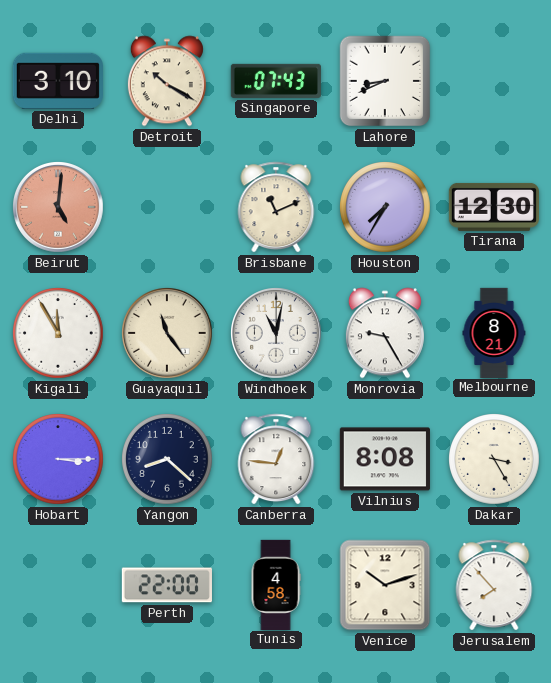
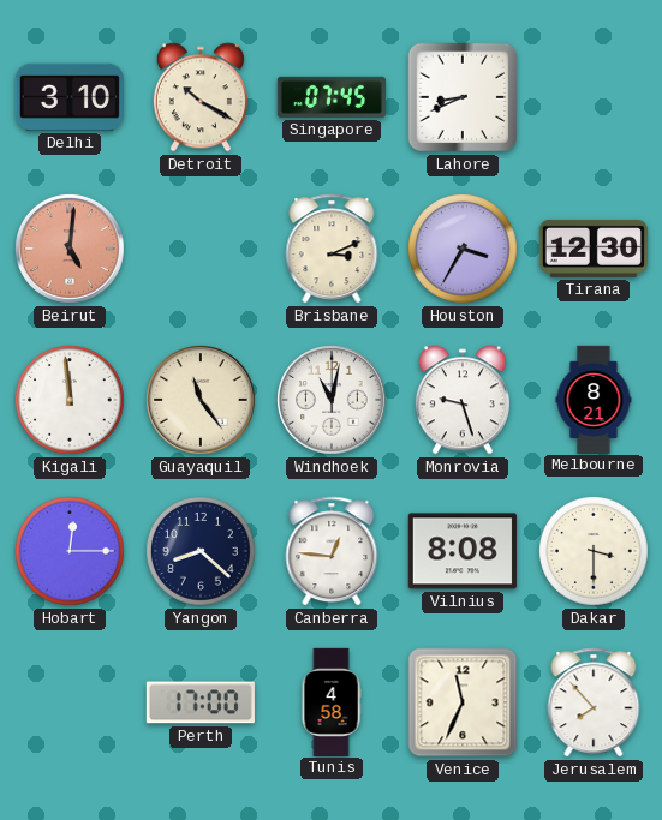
Singapore: 07:43 -> 07:45 (332, 97)
Brisbane: 11:11 -> 3:11 (332, 249)
Houston: 7:35 -> 3:35 (463, 249)
Kigali: 11:55 -> 11:59 (70, 400)
Monrovia: 9:25 -> 9:27 (463, 400)
Hobart: 3:15 -> 12:15 (70, 551)
Dakar: 3:25 -> 3:30 (594, 551)
Perth: 22:00 -> 17:00 (201, 702)
Venice: 10:12 -> 11:34 (463, 702)
